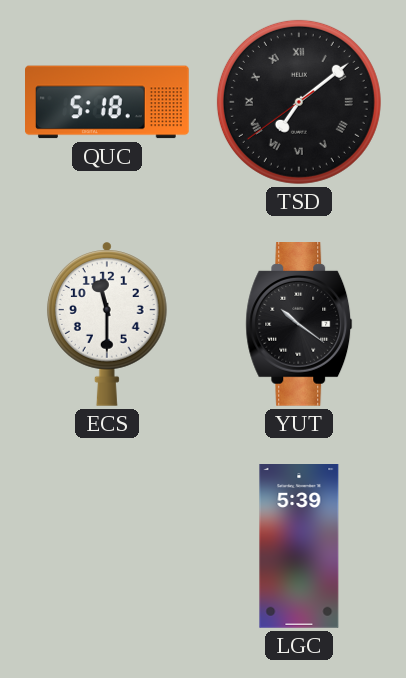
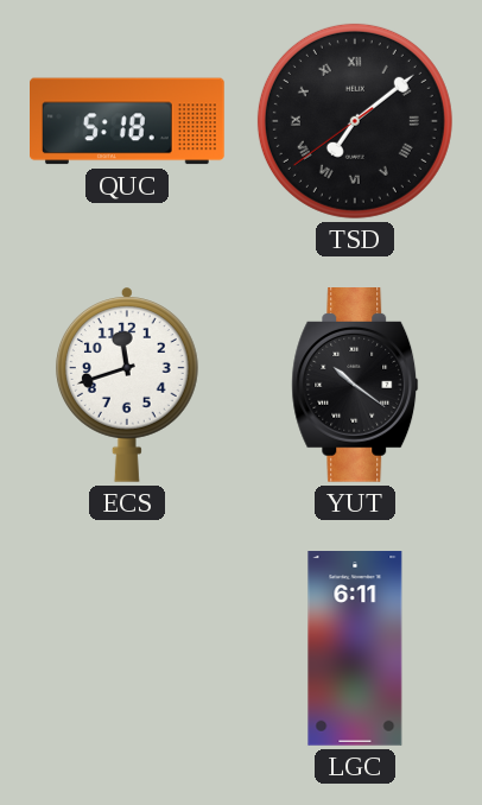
ECS: 11:30 -> 11:42 (127, 385)
LGC: 5:39 -> 6:11 (355, 648)
